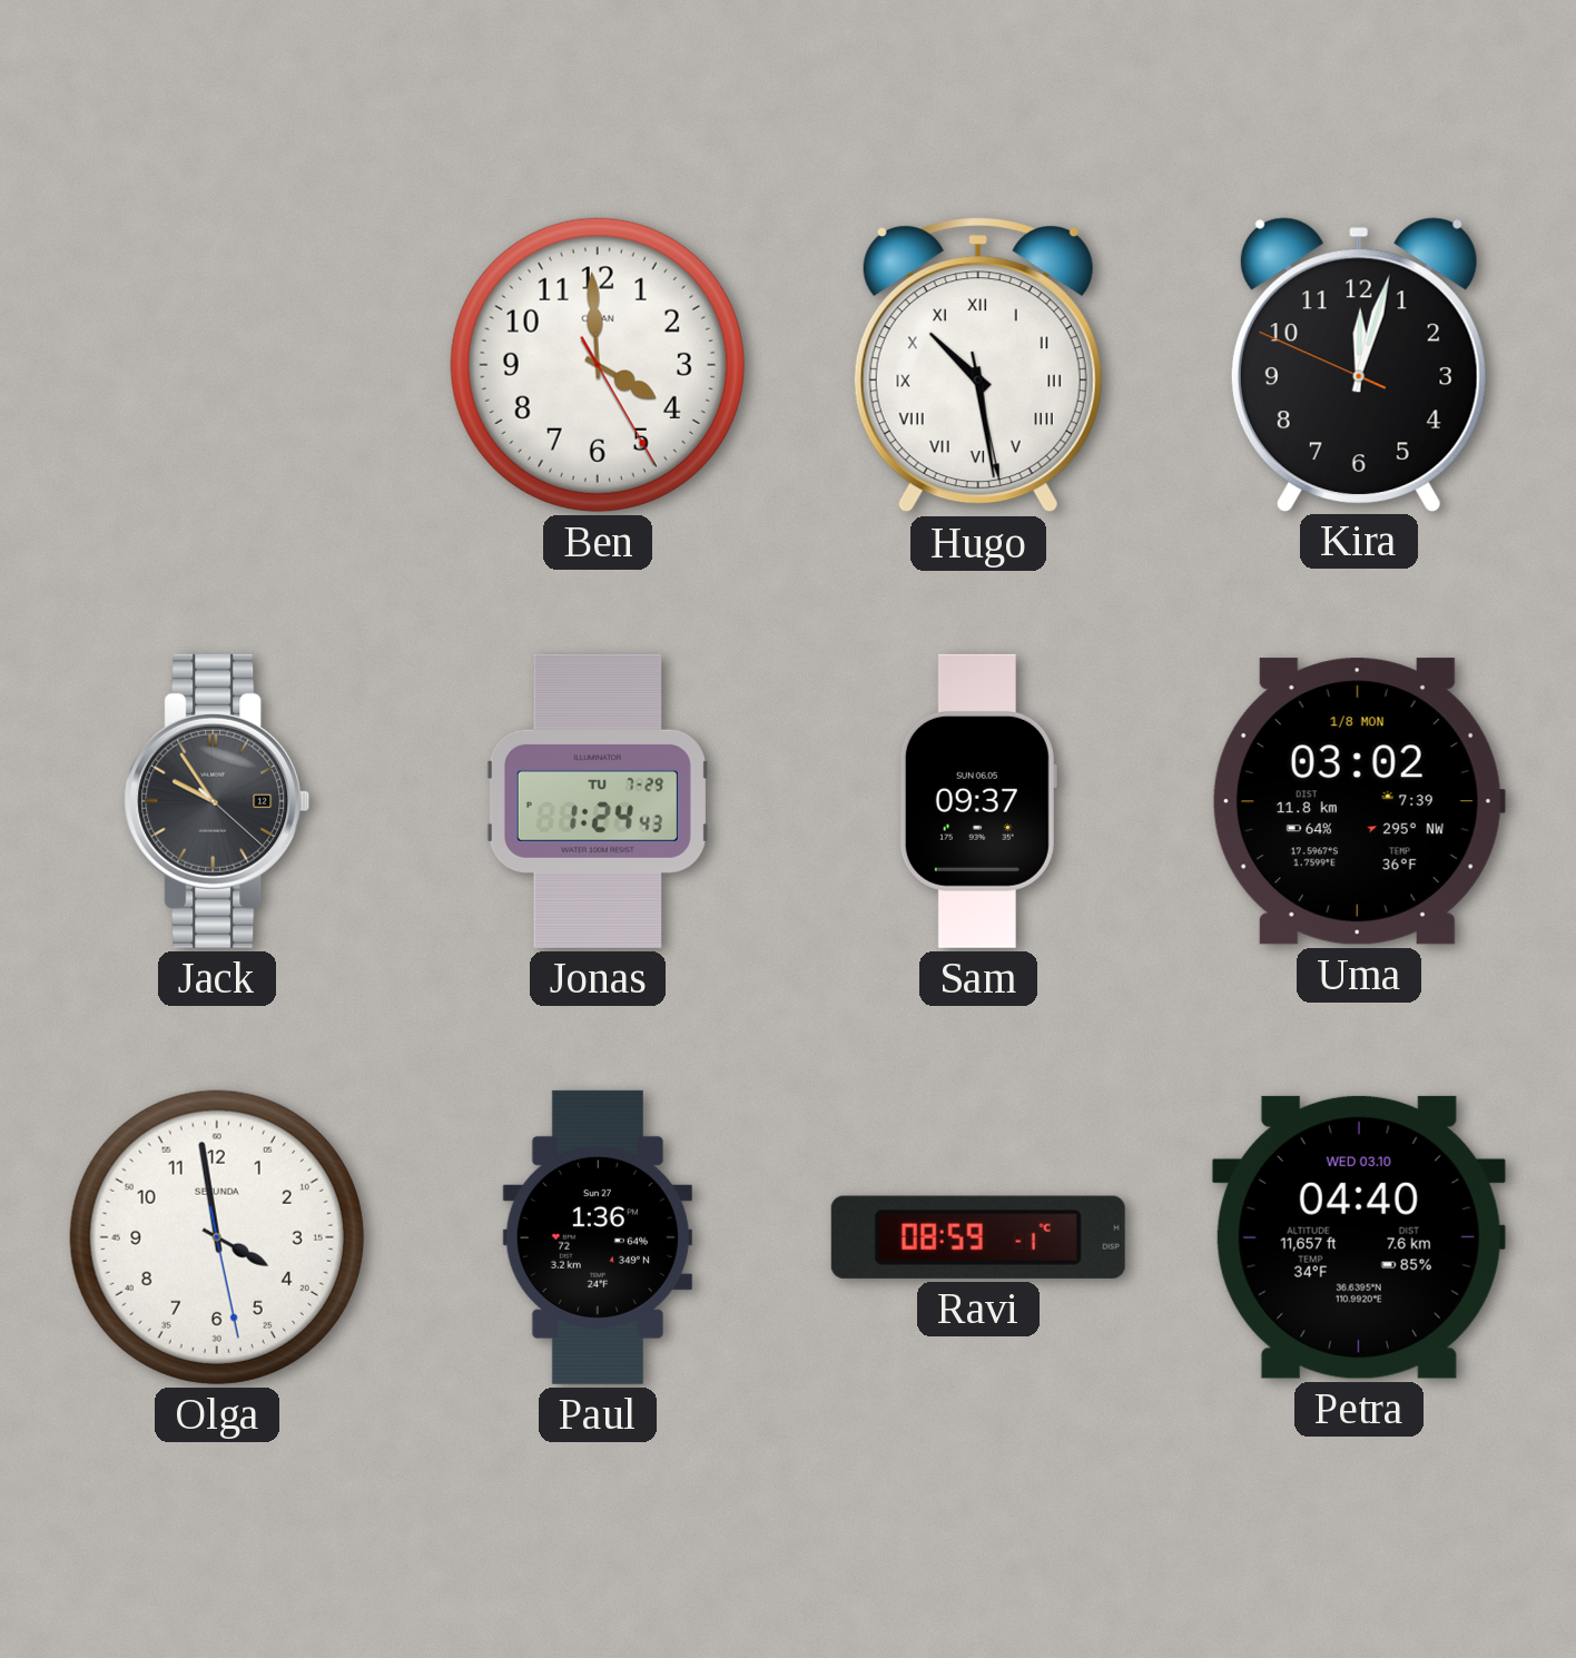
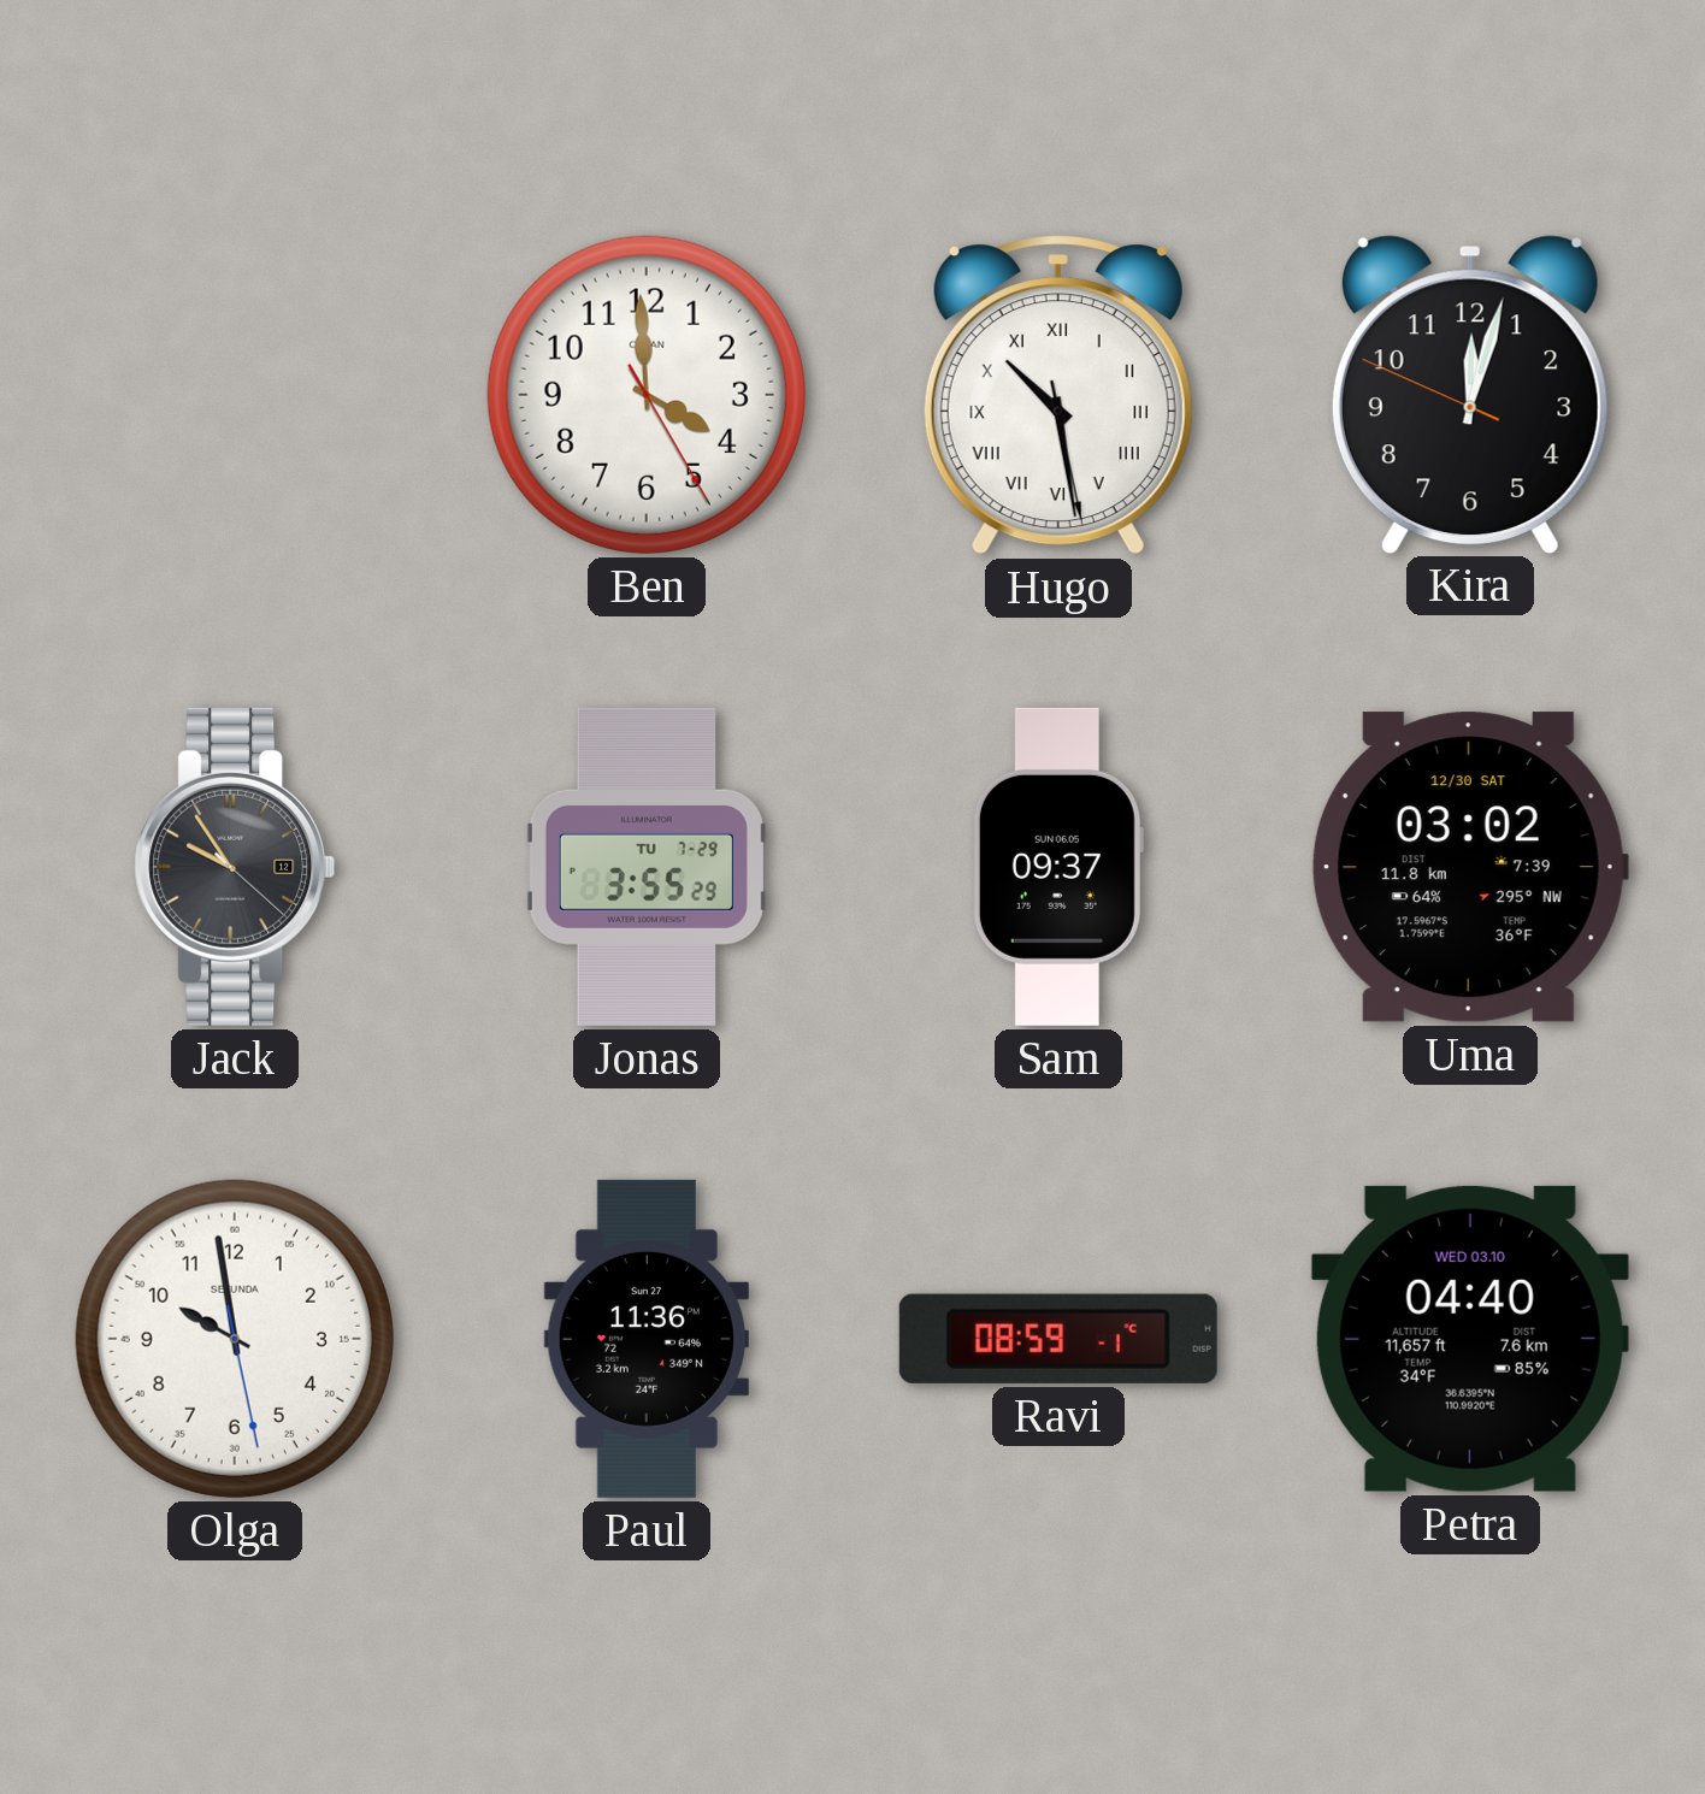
Jonas: 1:24 -> 3:55 (647, 867)
Uma date: 1/8 MON -> 12/30 SAT (1470, 867)
Olga: 3:58 -> 9:58 (235, 1339)
Paul: 1:36 -> 11:36 (647, 1339)
